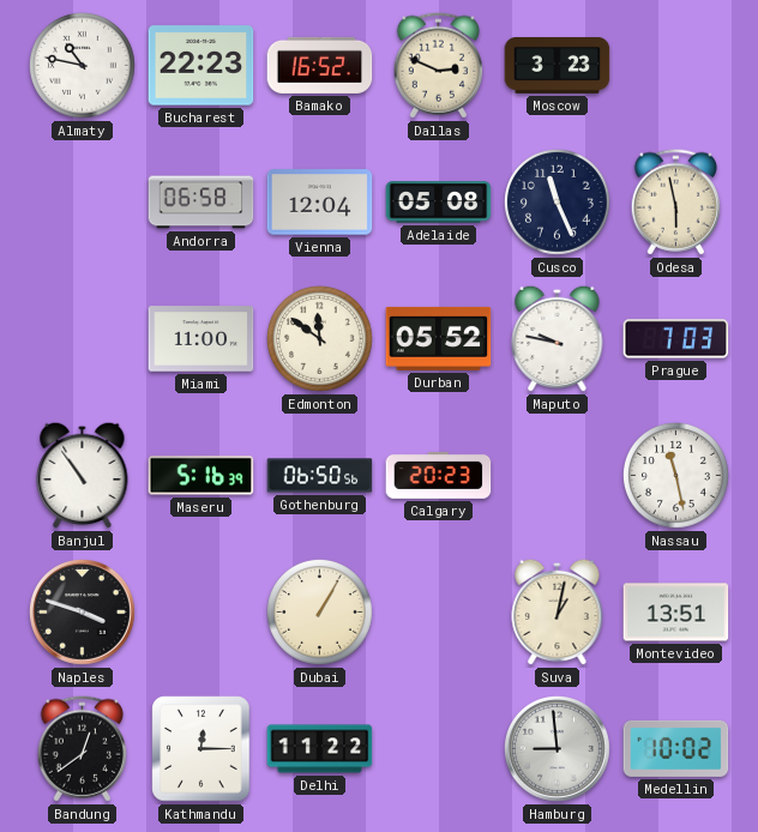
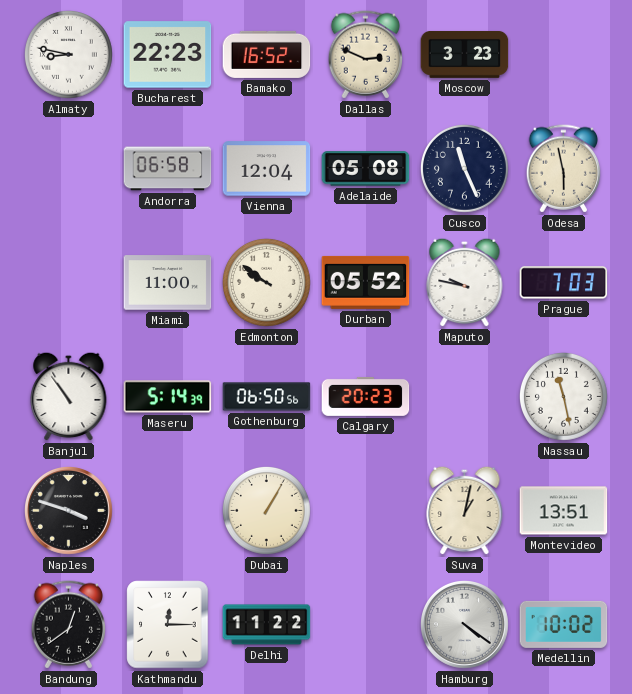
Almaty: 10:47 -> 8:47 (68, 54)
Edmonton: 11:51 -> 9:51 (266, 282)
Maseru: 5:16 -> 5:14 (168, 397)
Hamburg: 8:59 -> 4:21 (465, 625)
